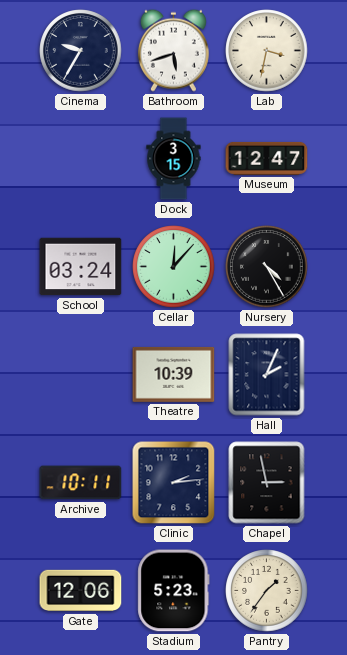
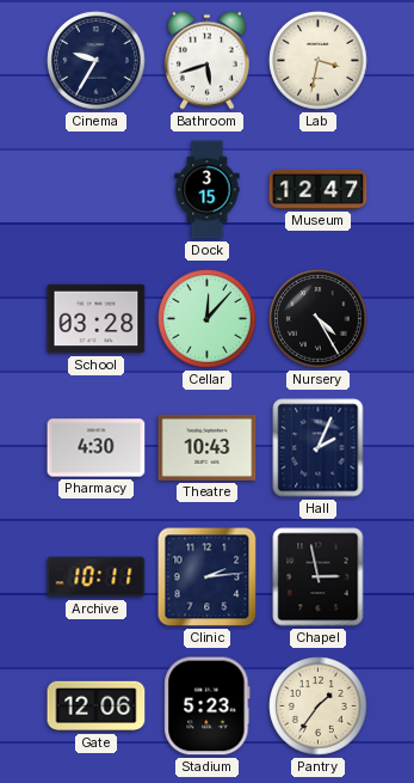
School: 03:24 -> 03:28 (97, 319)
Pharmacy: none -> 4:30 (97, 448)
Theatre: 10:39 -> 10:43 (208, 447)
